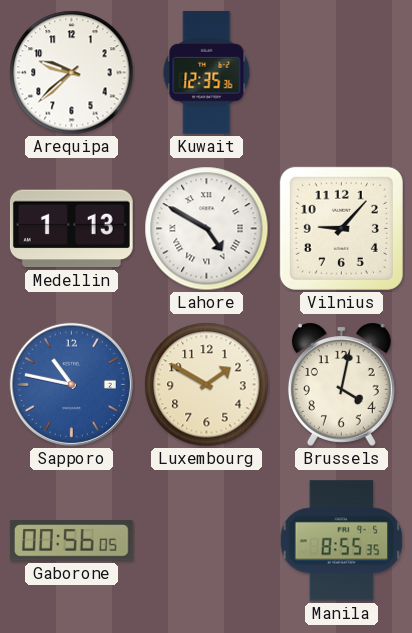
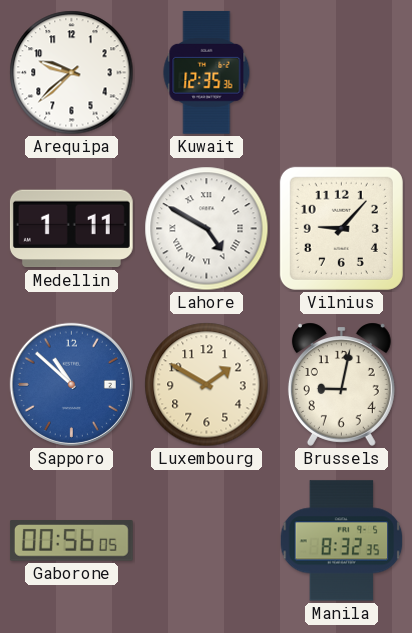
Medellin: 1:13 -> 1:11 (71, 229)
Sapporo: 10:47 -> 10:52 (71, 384)
Brussels: 4:02 -> 9:02 (341, 384)
Manila: 8:55 -> 8:32 (342, 541)
